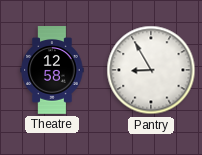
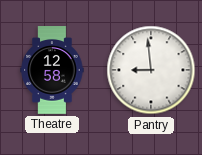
Pantry: 8:55 -> 8:59 (151, 70)
